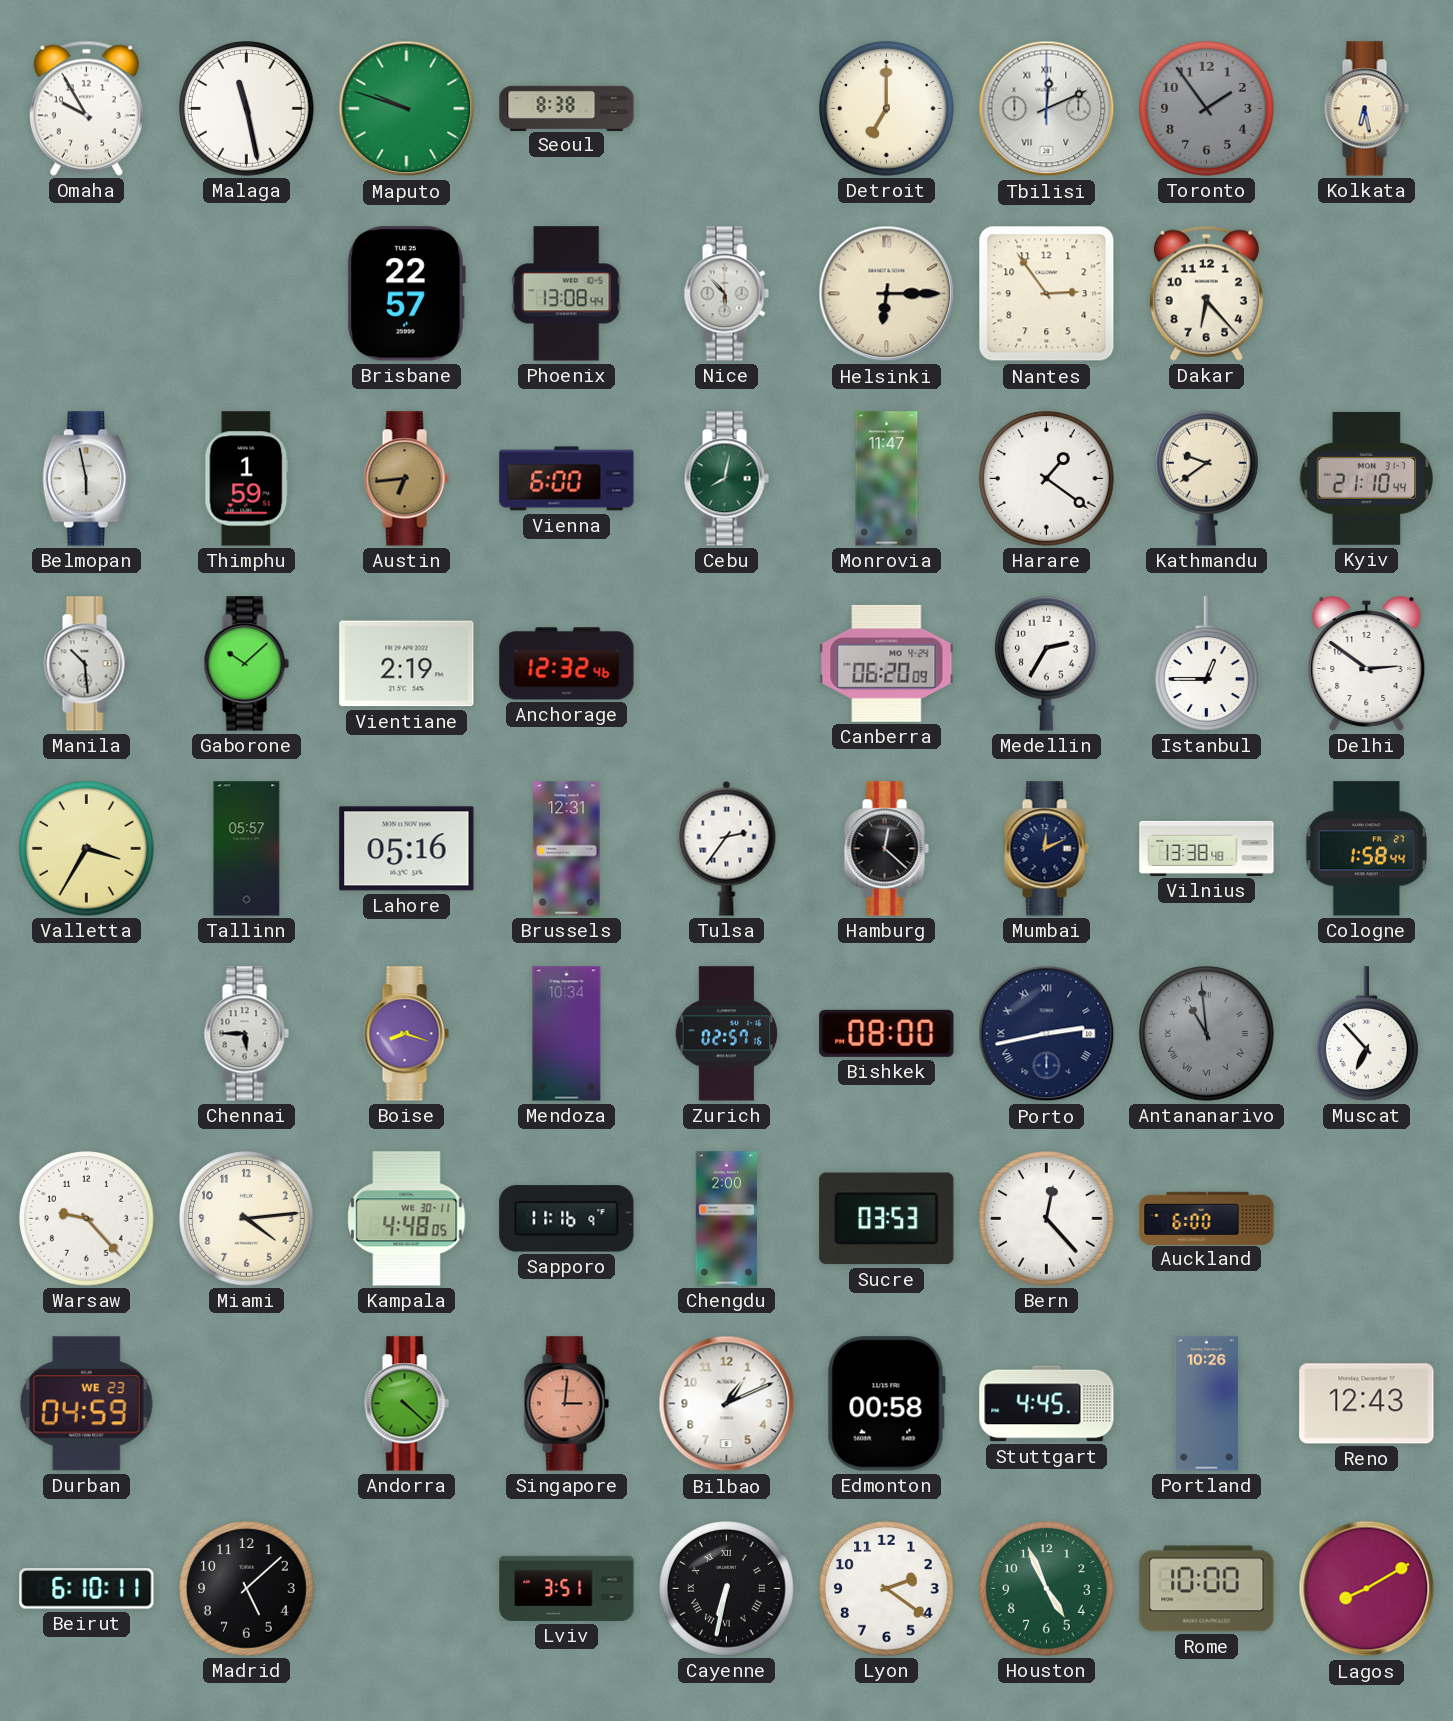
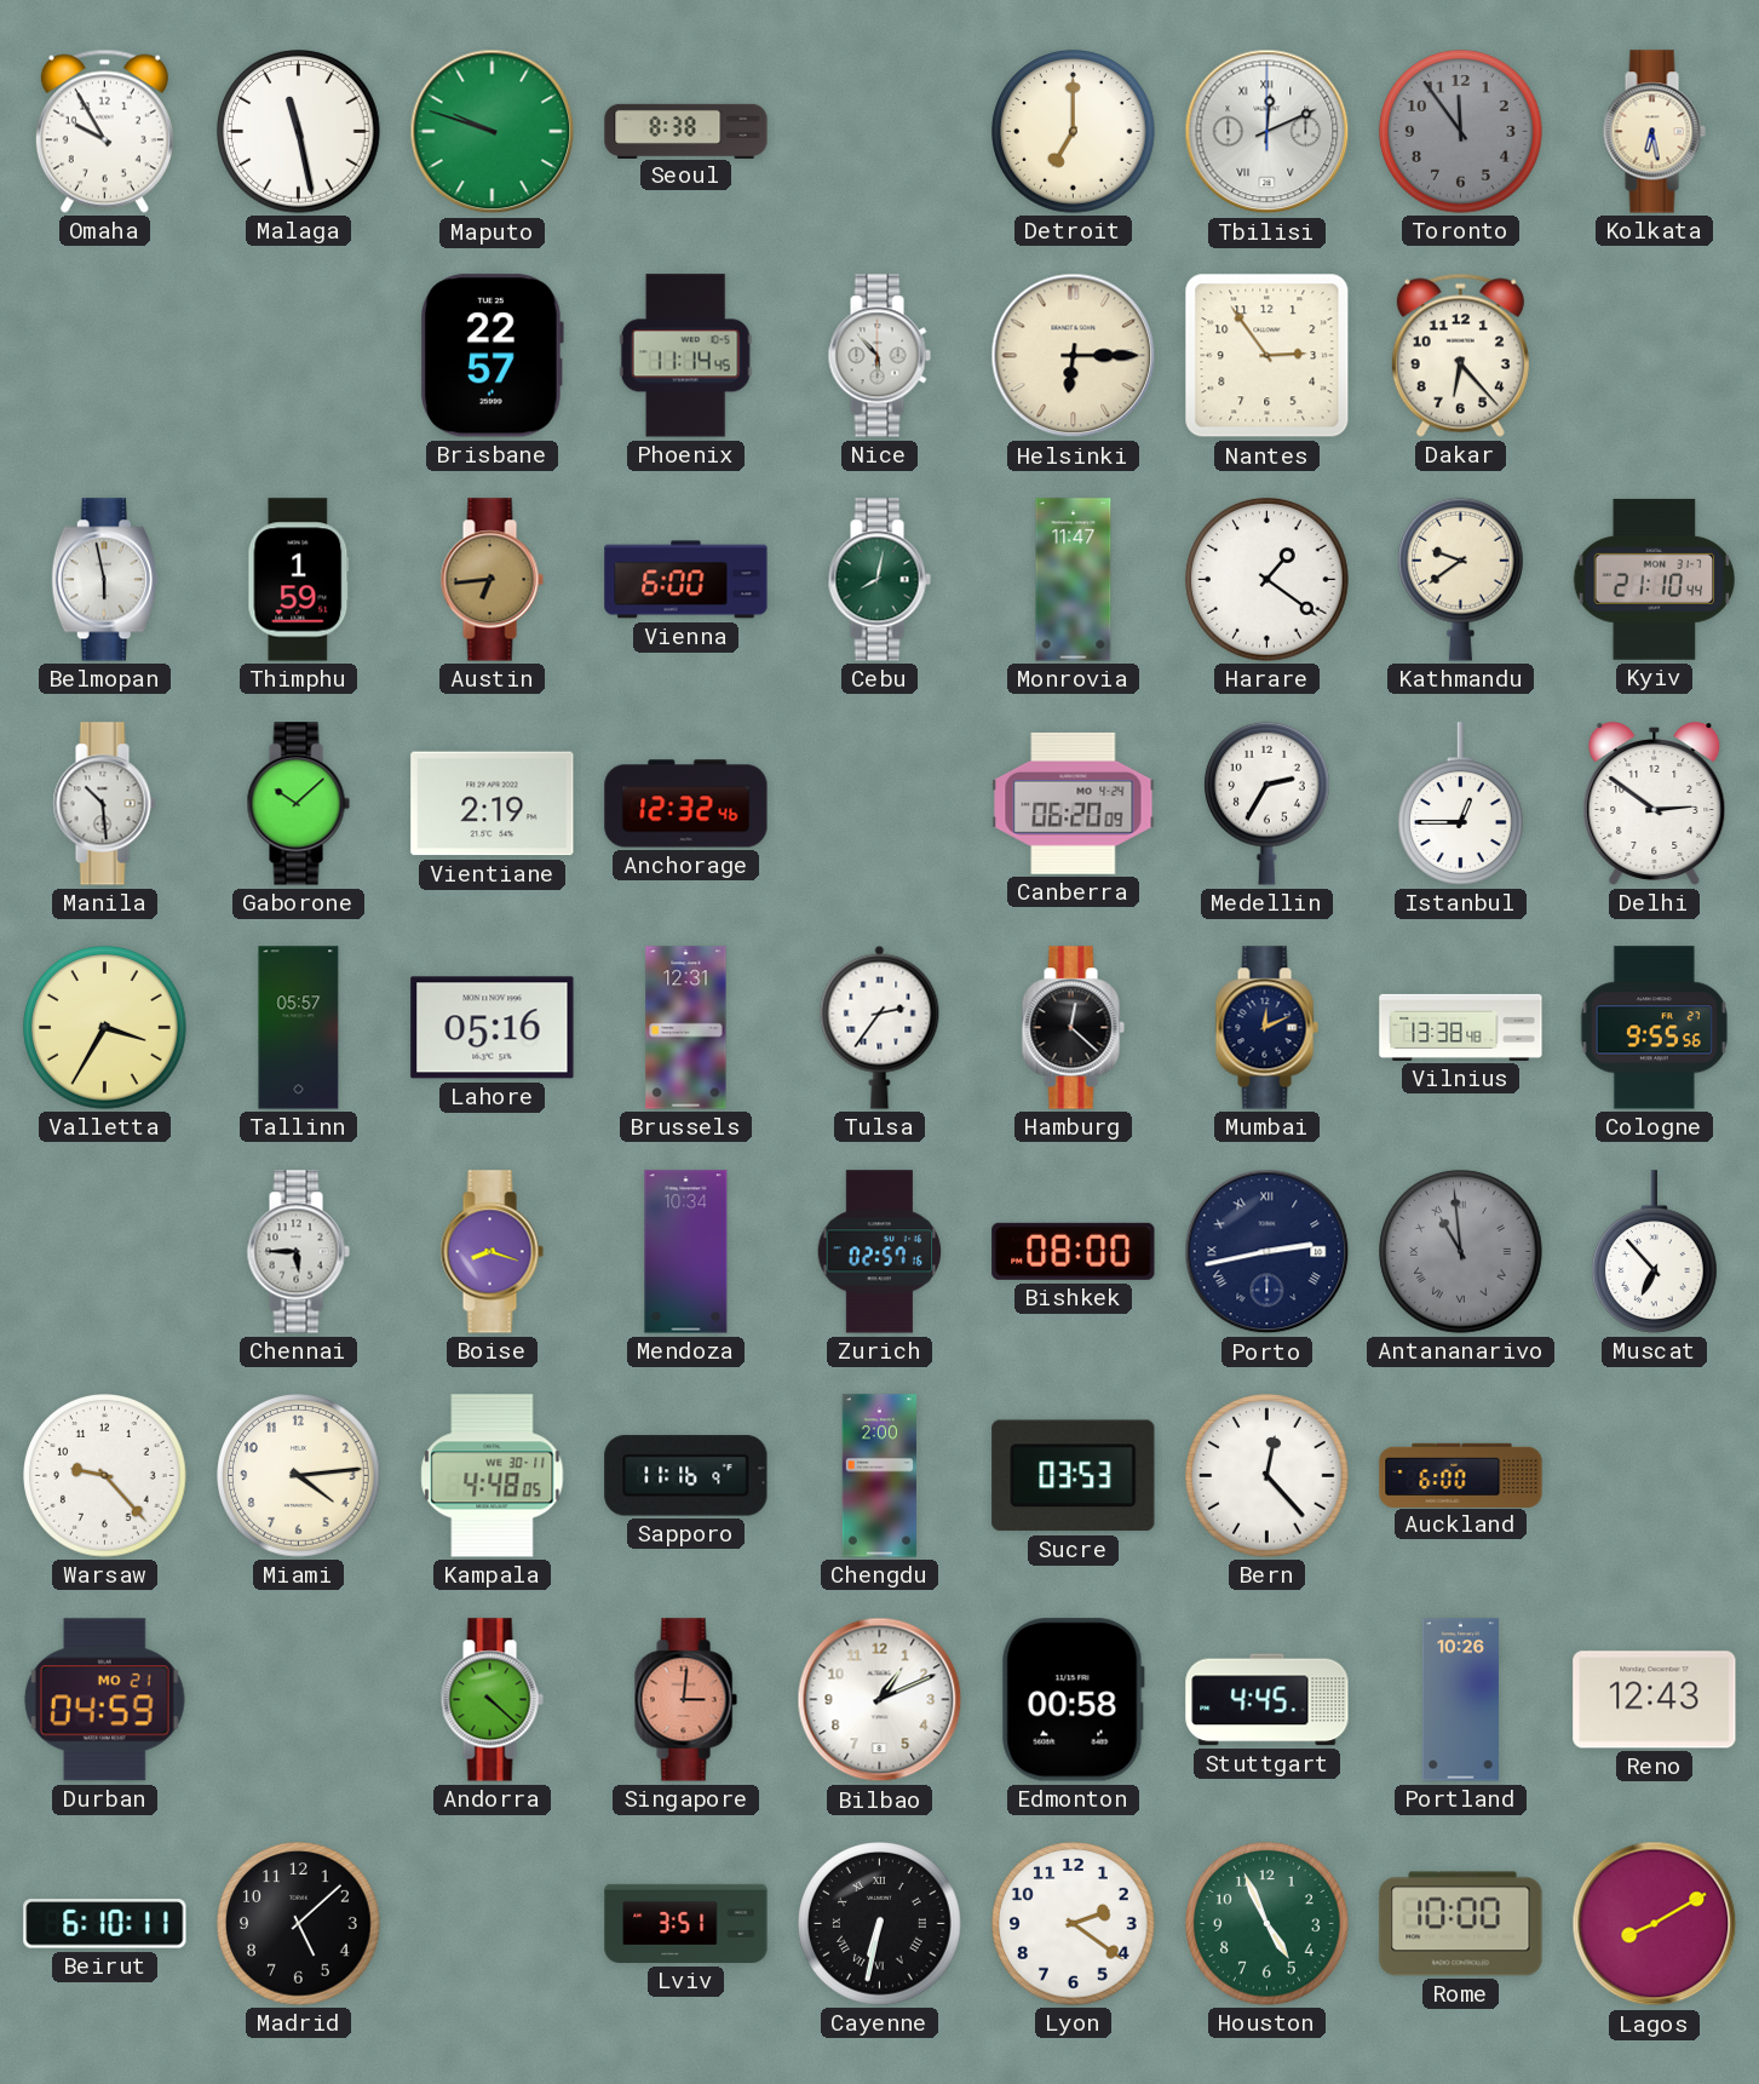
Toronto: 1:54 -> 11:54 (1461, 132)
Phoenix: 13:08 -> 11:14 (685, 356)
Cologne: 1:58 -> 9:55 (1654, 1028)
Durban date: WE 23 -> MO 21 (104, 1700)
